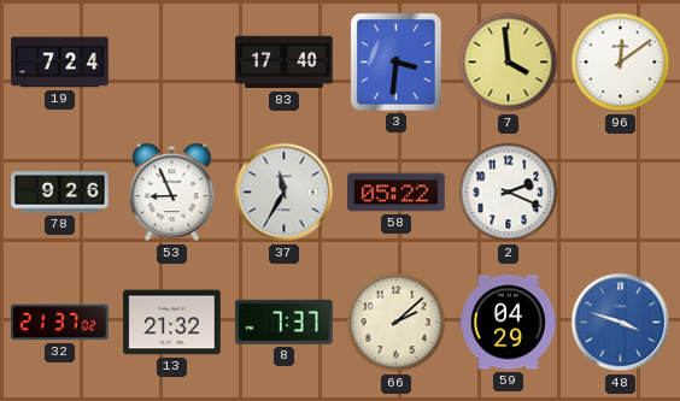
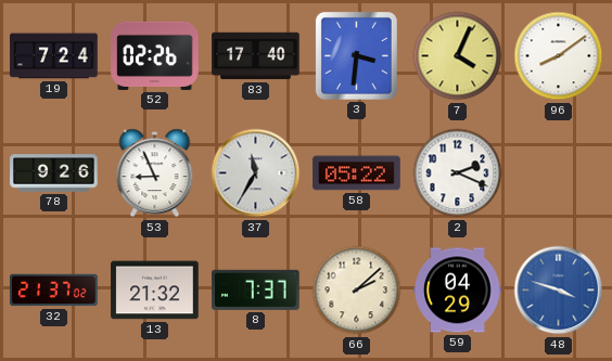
52: none -> 02:26 (155, 55)
7: 3:59 -> 4:04 (458, 56)
96: 12:09 -> 8:09 (559, 56)
